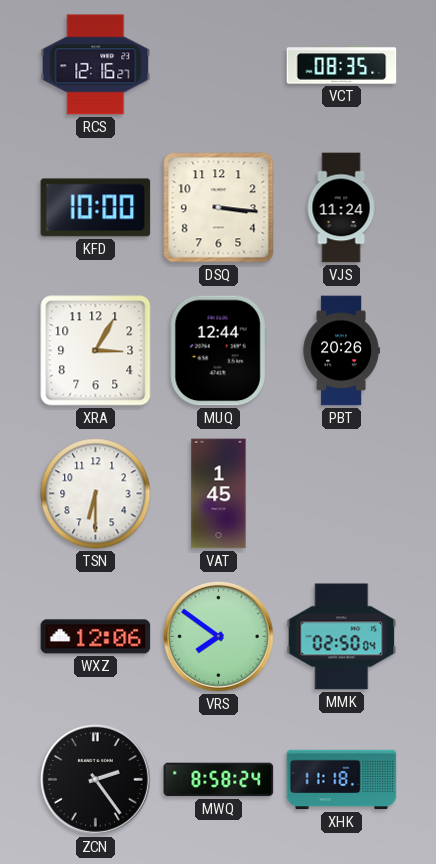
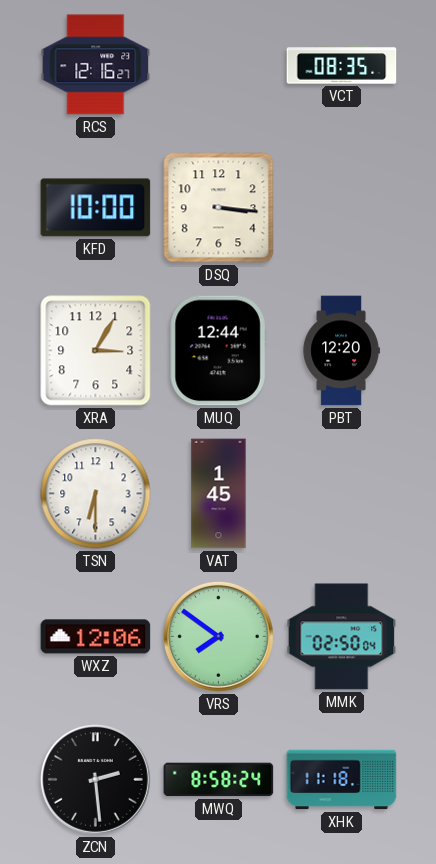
VJS: 11:24 -> none (341, 208)
PBT: 20:26 -> 12:20 (341, 351)
ZCN: 2:24 -> 2:29 (95, 779)
